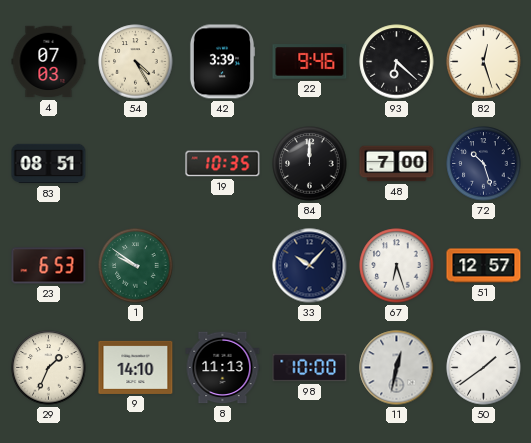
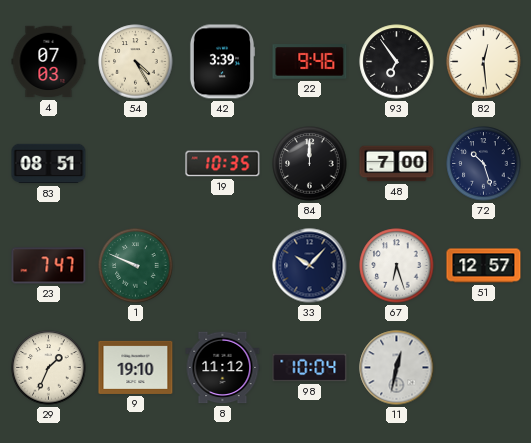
93: 6:22 -> 6:54 (397, 62)
82: 12:27 -> 12:29 (484, 62)
23: 6:53 -> 7:47 (49, 266)
1: 9:51 -> 9:49 (136, 266)
9: 14:10 -> 19:10 (136, 367)
8: 11:13 -> 11:12 (223, 368)
98: 10:00 -> 10:04 (310, 368)
50: 1:39 -> none (484, 368)
